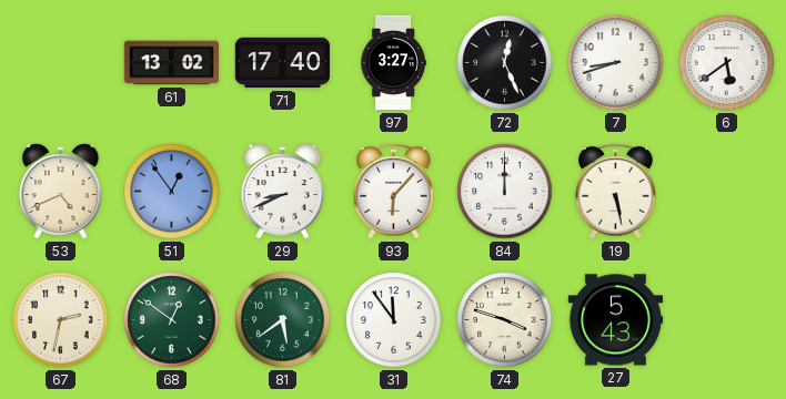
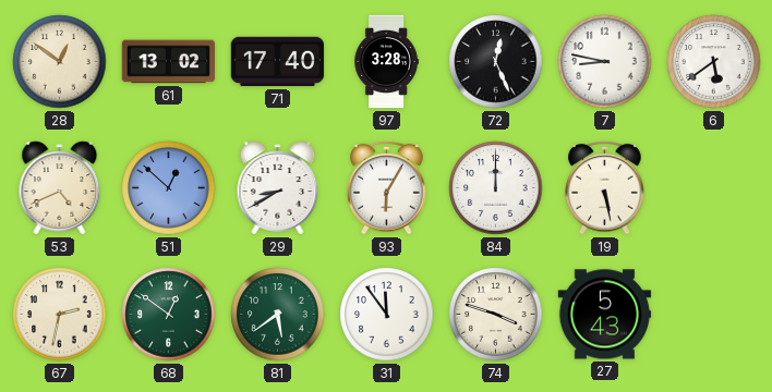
28: none -> 12:51 (60, 62)
97: 3:27 -> 3:28 (386, 62)
7: 8:42 -> 8:47 (605, 62)
51: 12:54 -> 12:52 (169, 188)
29: 8:41 -> 8:40 (278, 188)
93: 6:07 -> 6:05 (387, 187)
